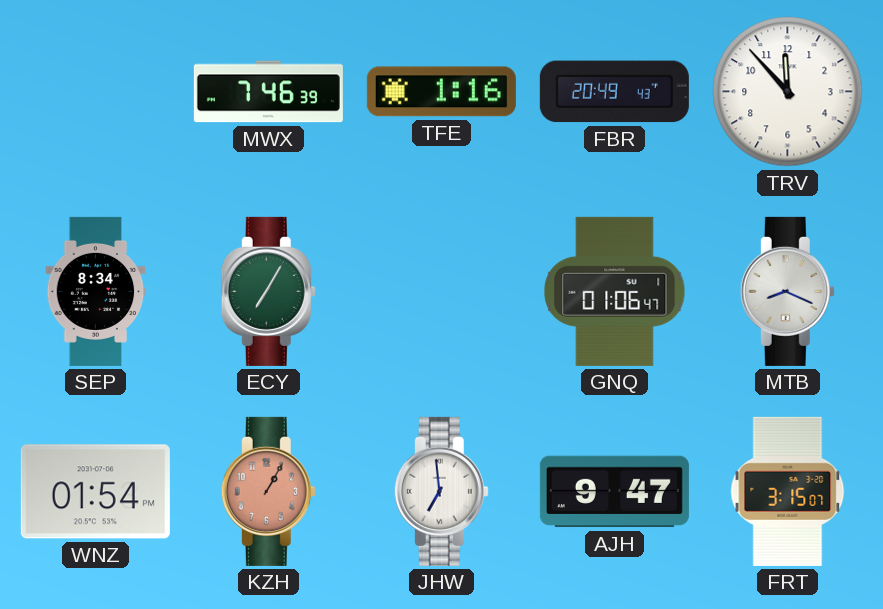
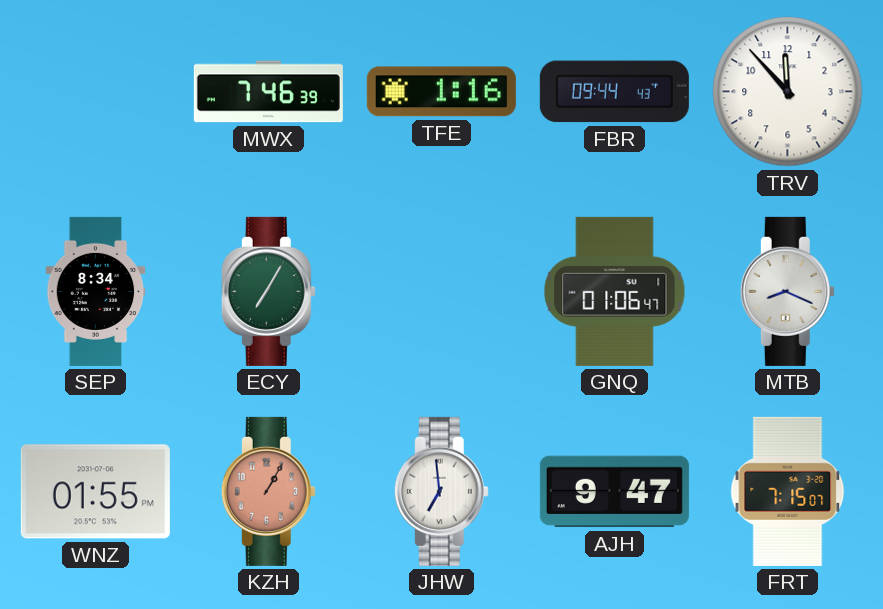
FBR: 20:49 -> 09:44 (614, 92)
WNZ: 01:54 -> 01:55 (95, 492)
FRT: 3:15 -> 7:15 (788, 491)
